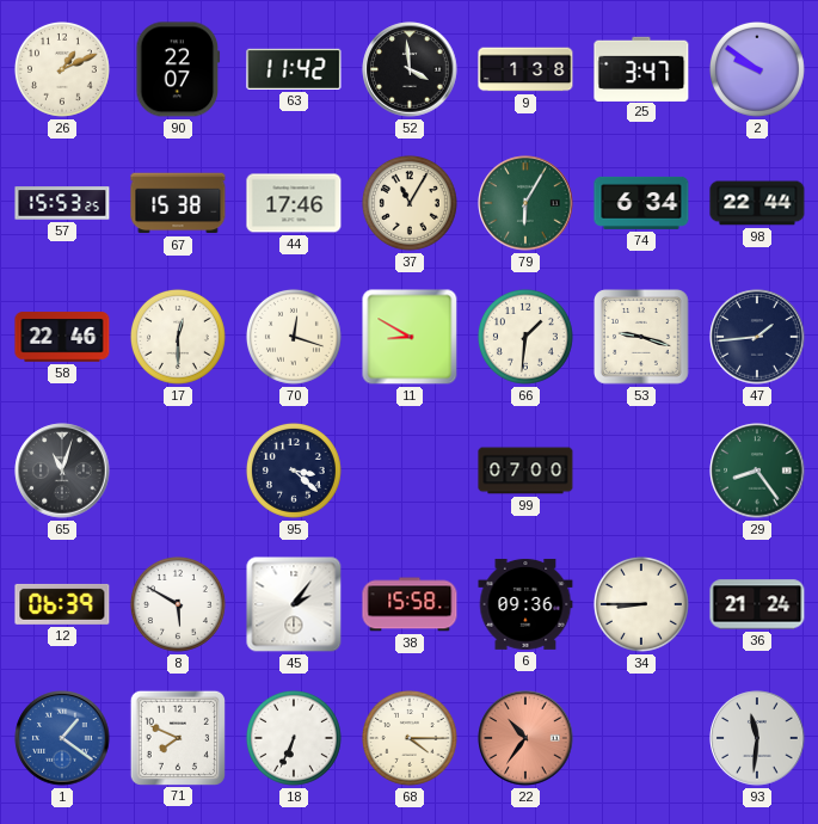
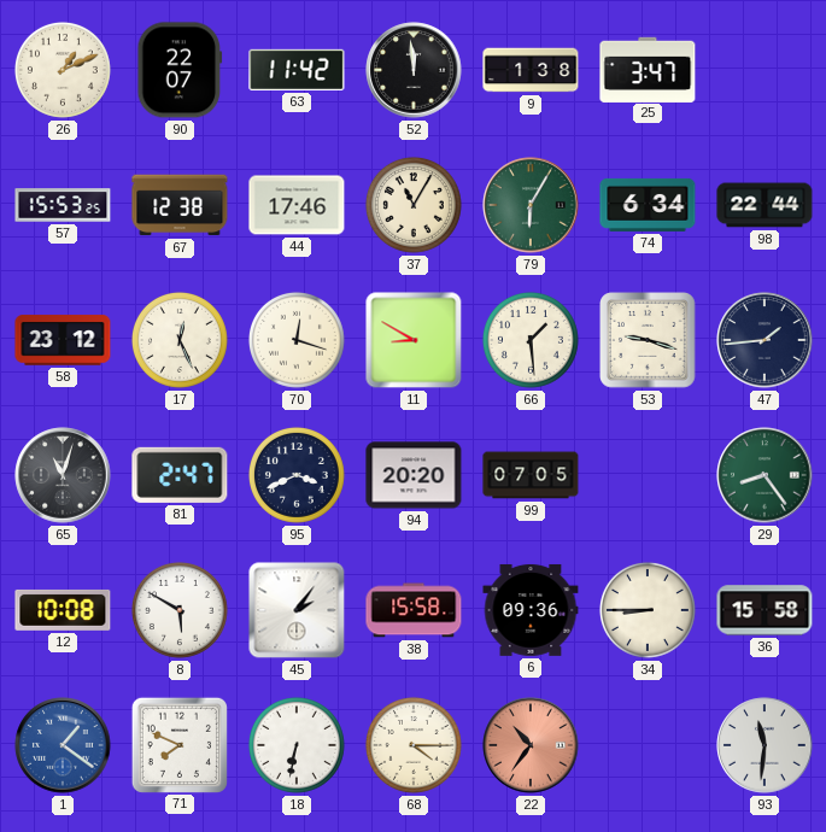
52: 3:59 -> 11:59 (414, 70)
2: 9:51 -> none (757, 69)
67: 15:38 -> 12:38 (180, 205)
58: 22:46 -> 23:12 (63, 340)
17: 12:30 -> 12:26 (180, 340)
66: 1:31 -> 1:29 (531, 340)
81: none -> 2:47 (180, 475)
95: 3:22 -> 3:41 (297, 475)
94: none -> 20:20 (414, 475)
99: 07:00 -> 07:05 (531, 475)
12: 06:39 -> 10:08 (63, 610)
36: 21:24 -> 15:58 (765, 610)
18: 6:34 -> 6:32 (297, 745)
